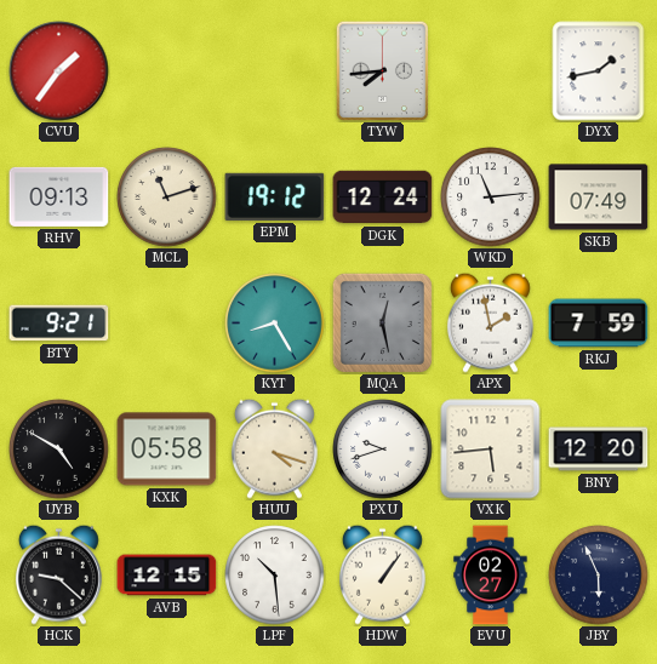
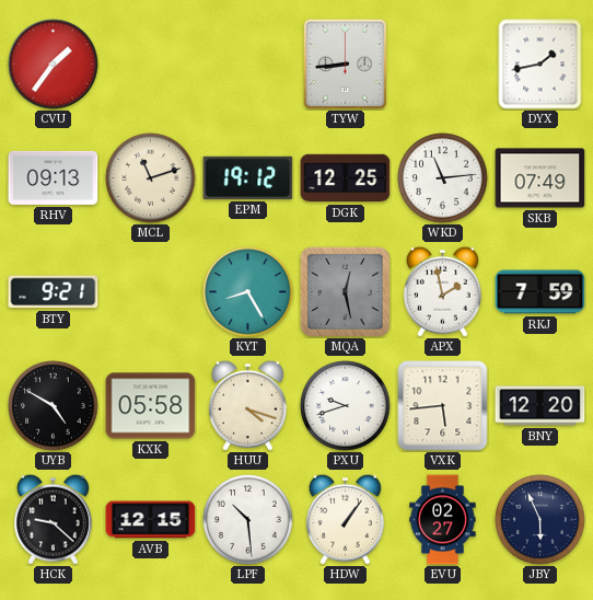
TYW: 7:44 -> 8:44 (346, 64)
DGK: 12:24 -> 12:25 (346, 178)
